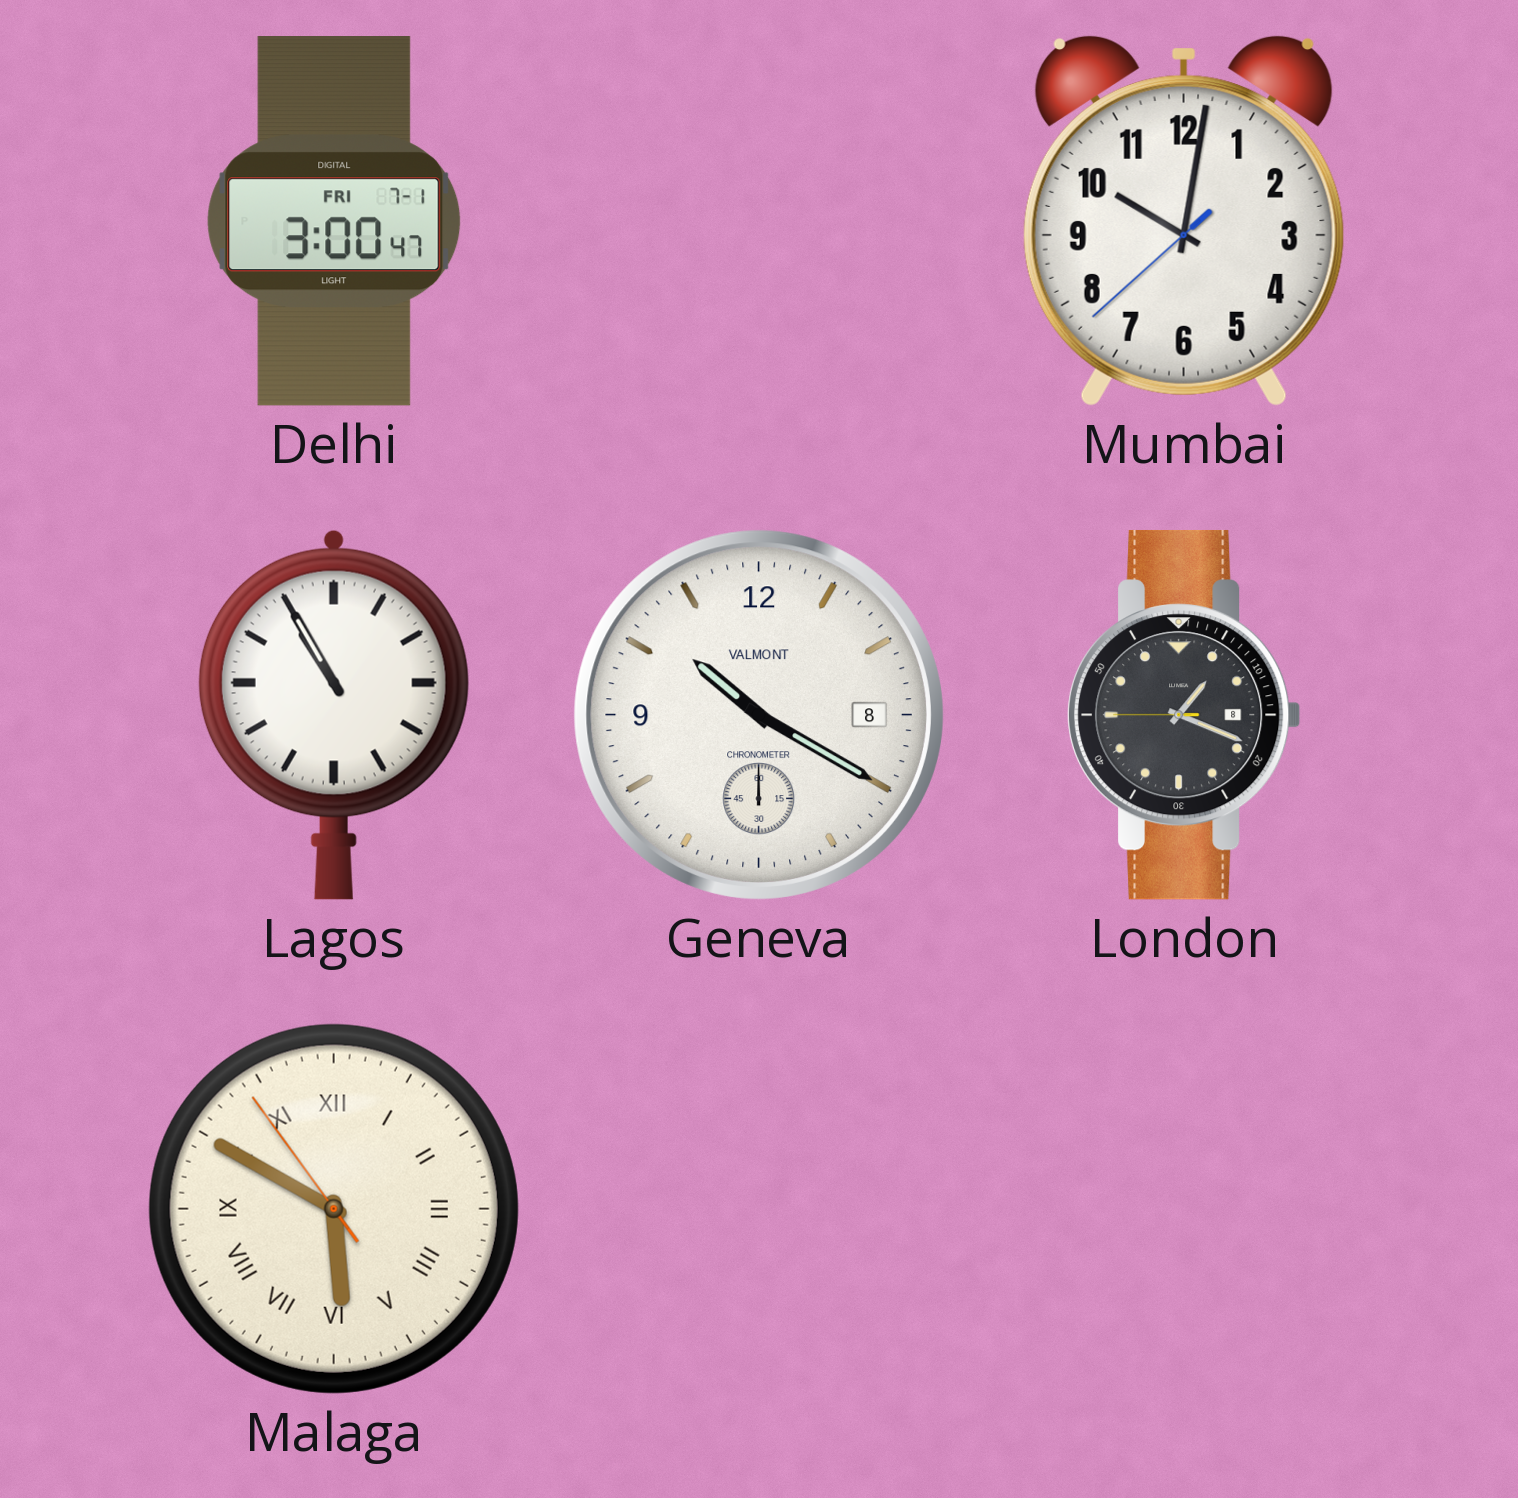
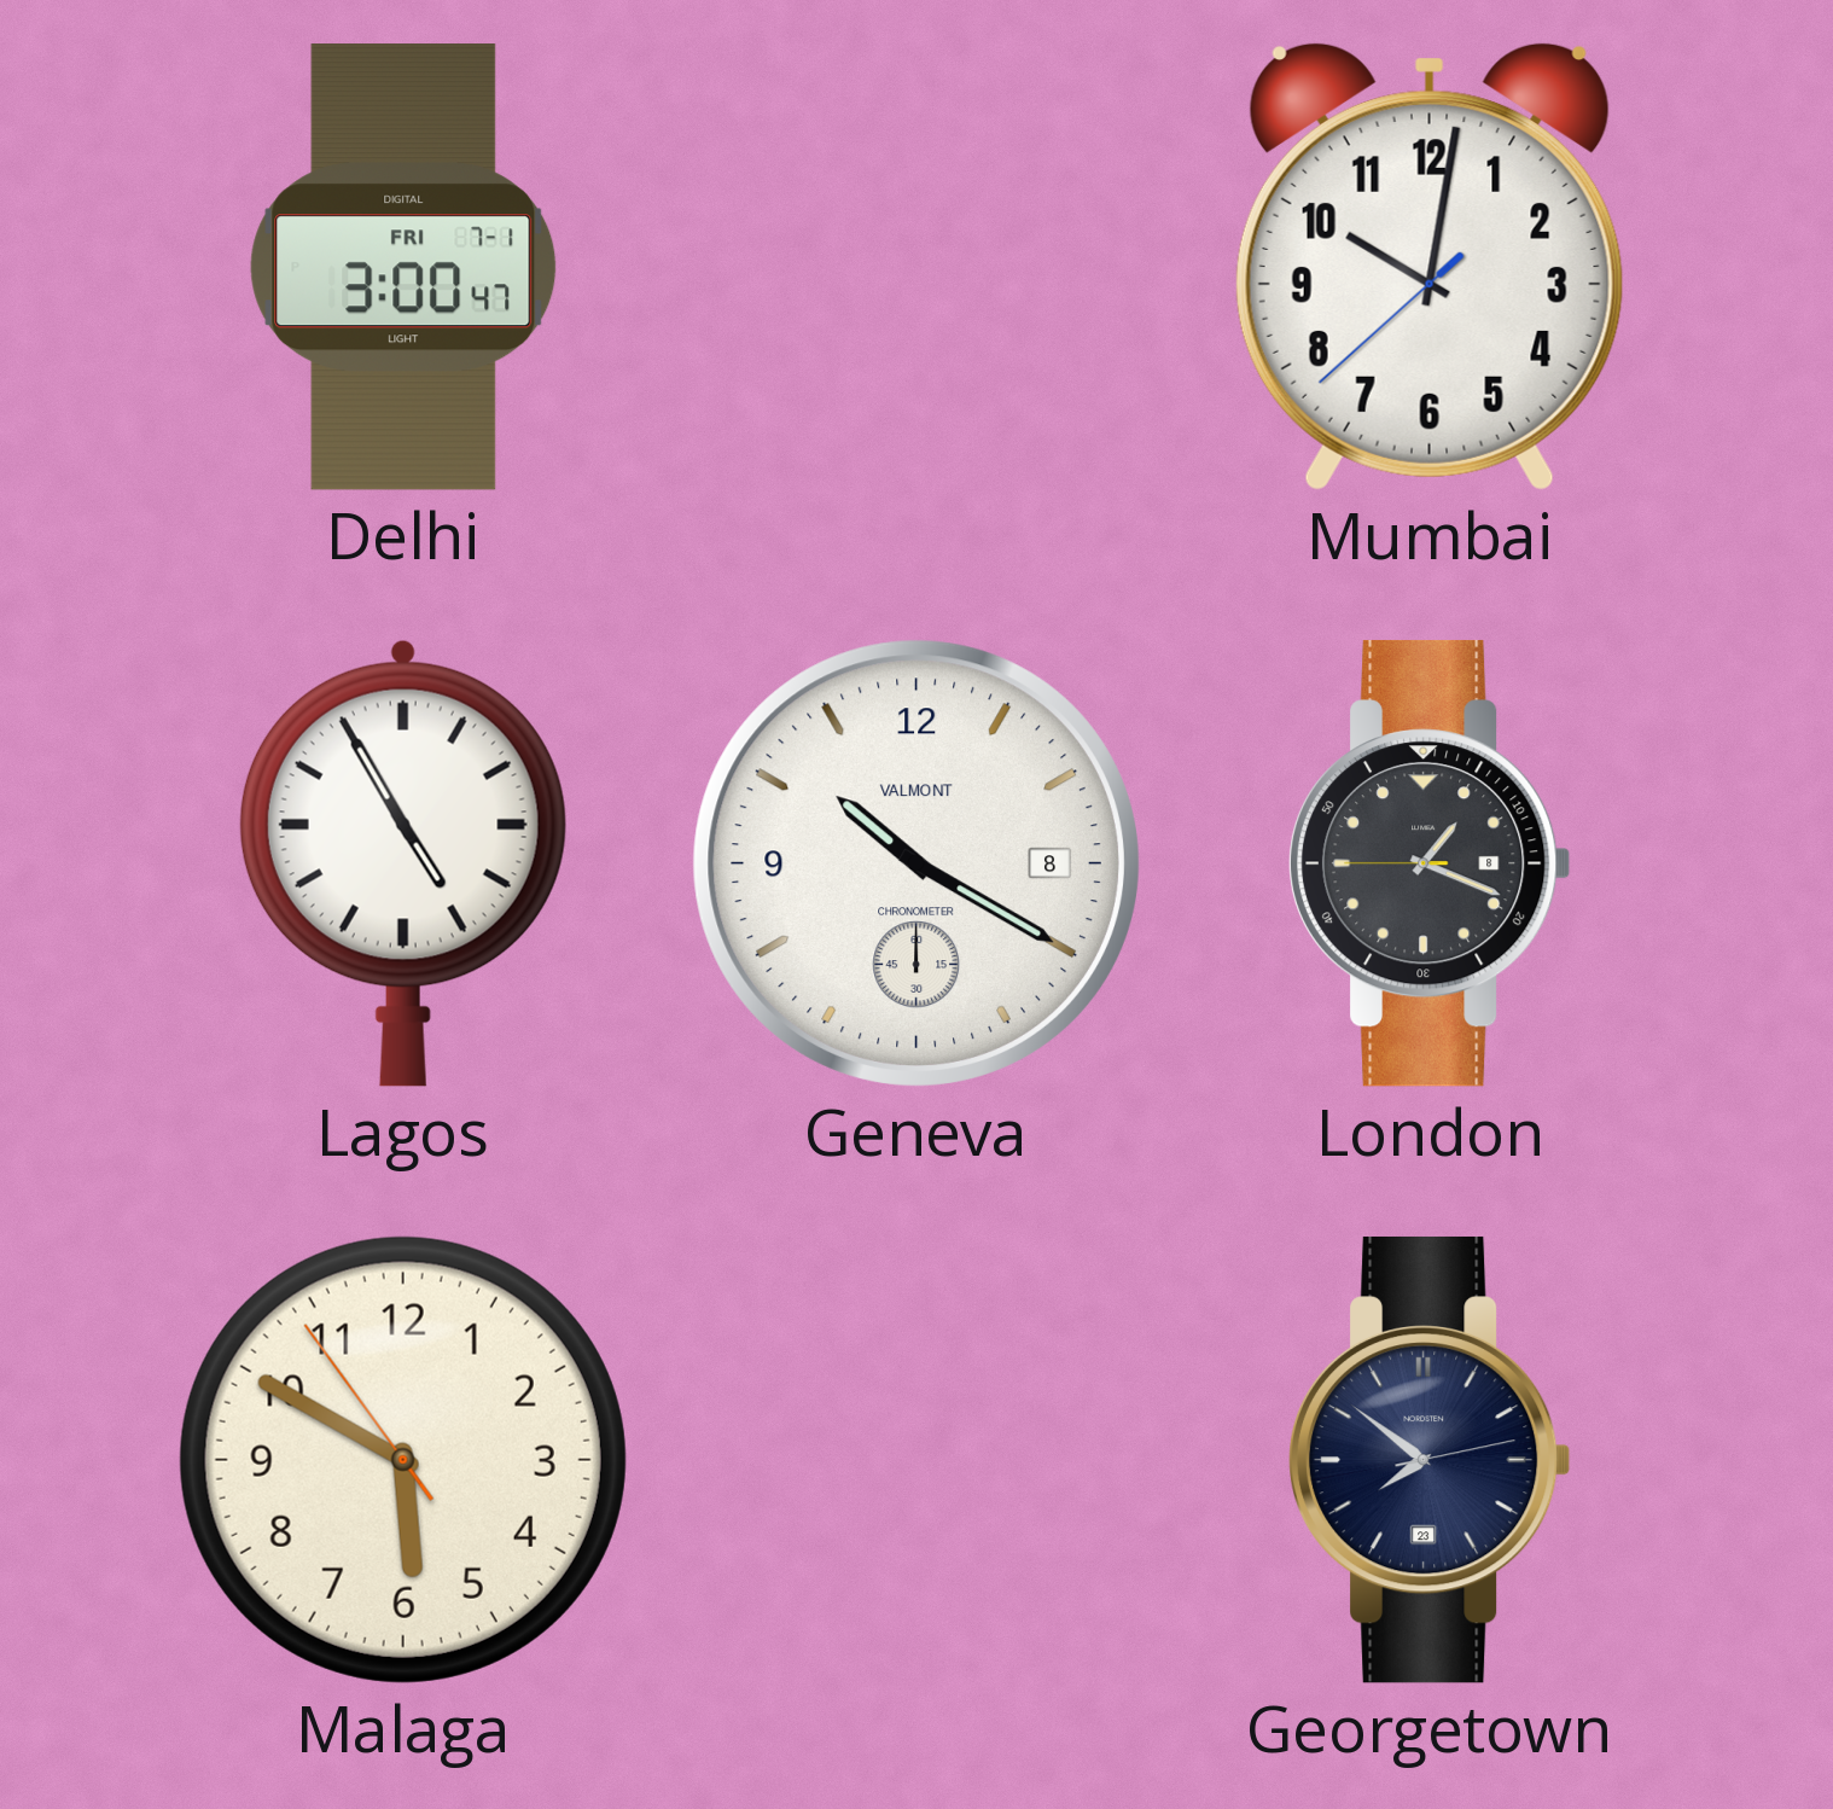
Lagos: 10:55 -> 4:55 (403, 863)
Malaga numerals: Roman -> Arabic (403, 1460)
Georgetown: none -> 7:51 (1431, 1460)
